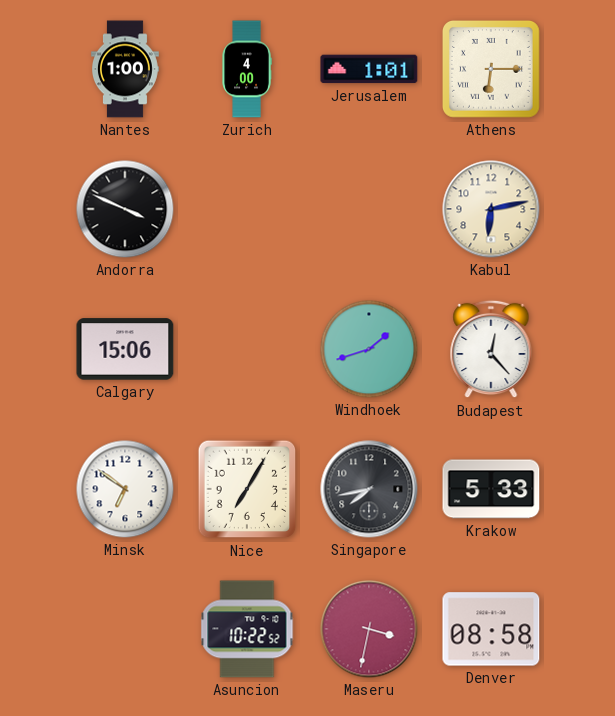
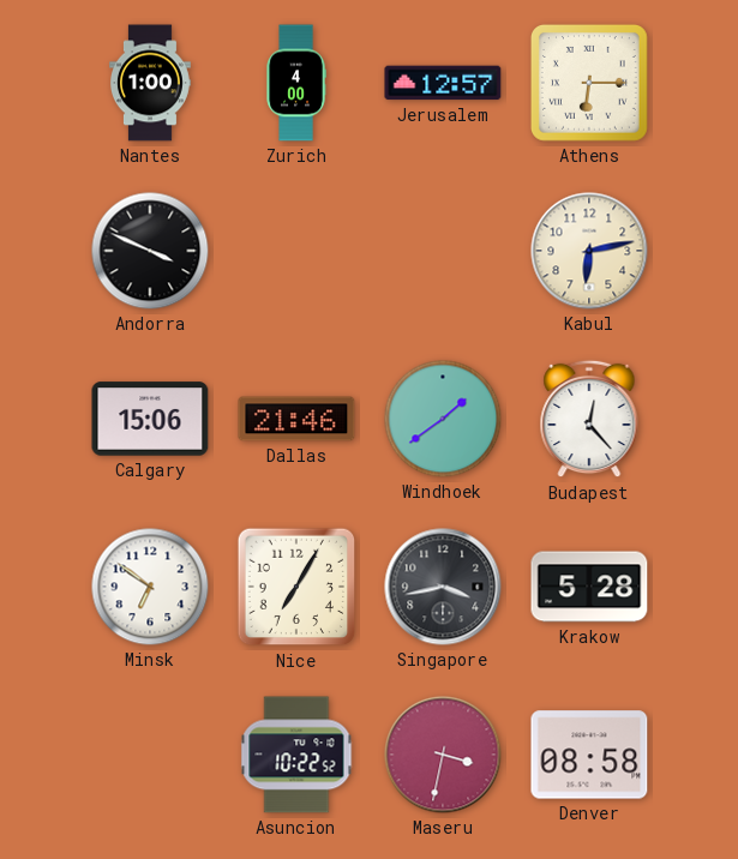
Jerusalem: 1:01 -> 12:57 (443, 83)
Dallas: none -> 21:46 (296, 419)
Windhoek: 1:42 -> 1:39 (443, 419)
Singapore: 7:43 -> 3:43 (443, 587)
Krakow: 5:33 -> 5:28 (589, 587)
